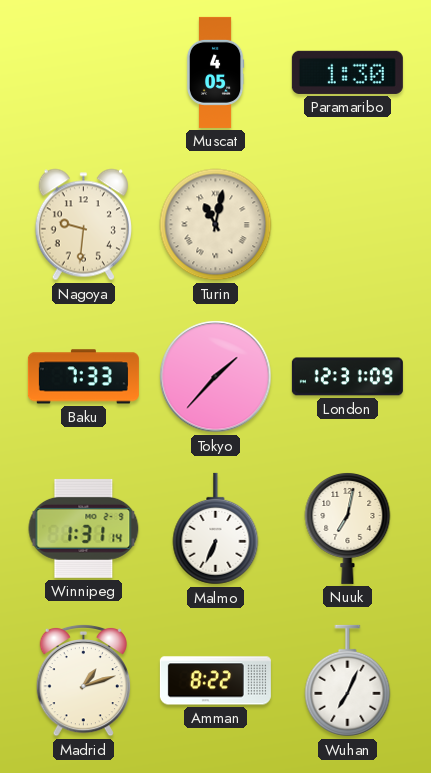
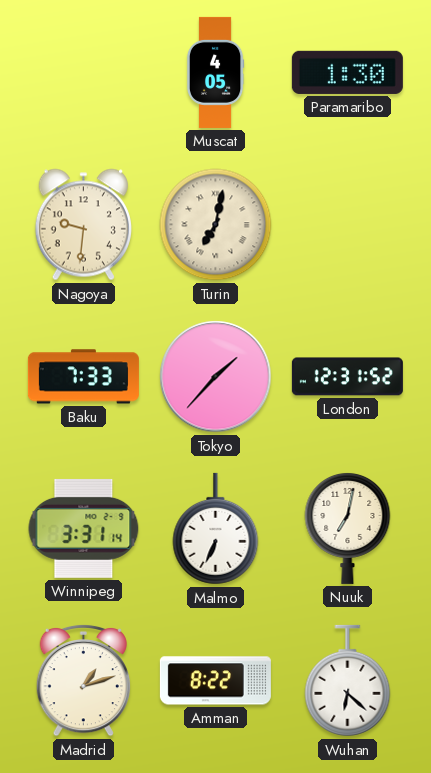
Turin: 11:02 -> 7:02 (216, 225)
London: 12:31:09 -> 12:31:52 (347, 377)
Winnipeg: 1:31 -> 3:31 (84, 528)
Wuhan: 7:04 -> 6:22 (348, 681)
